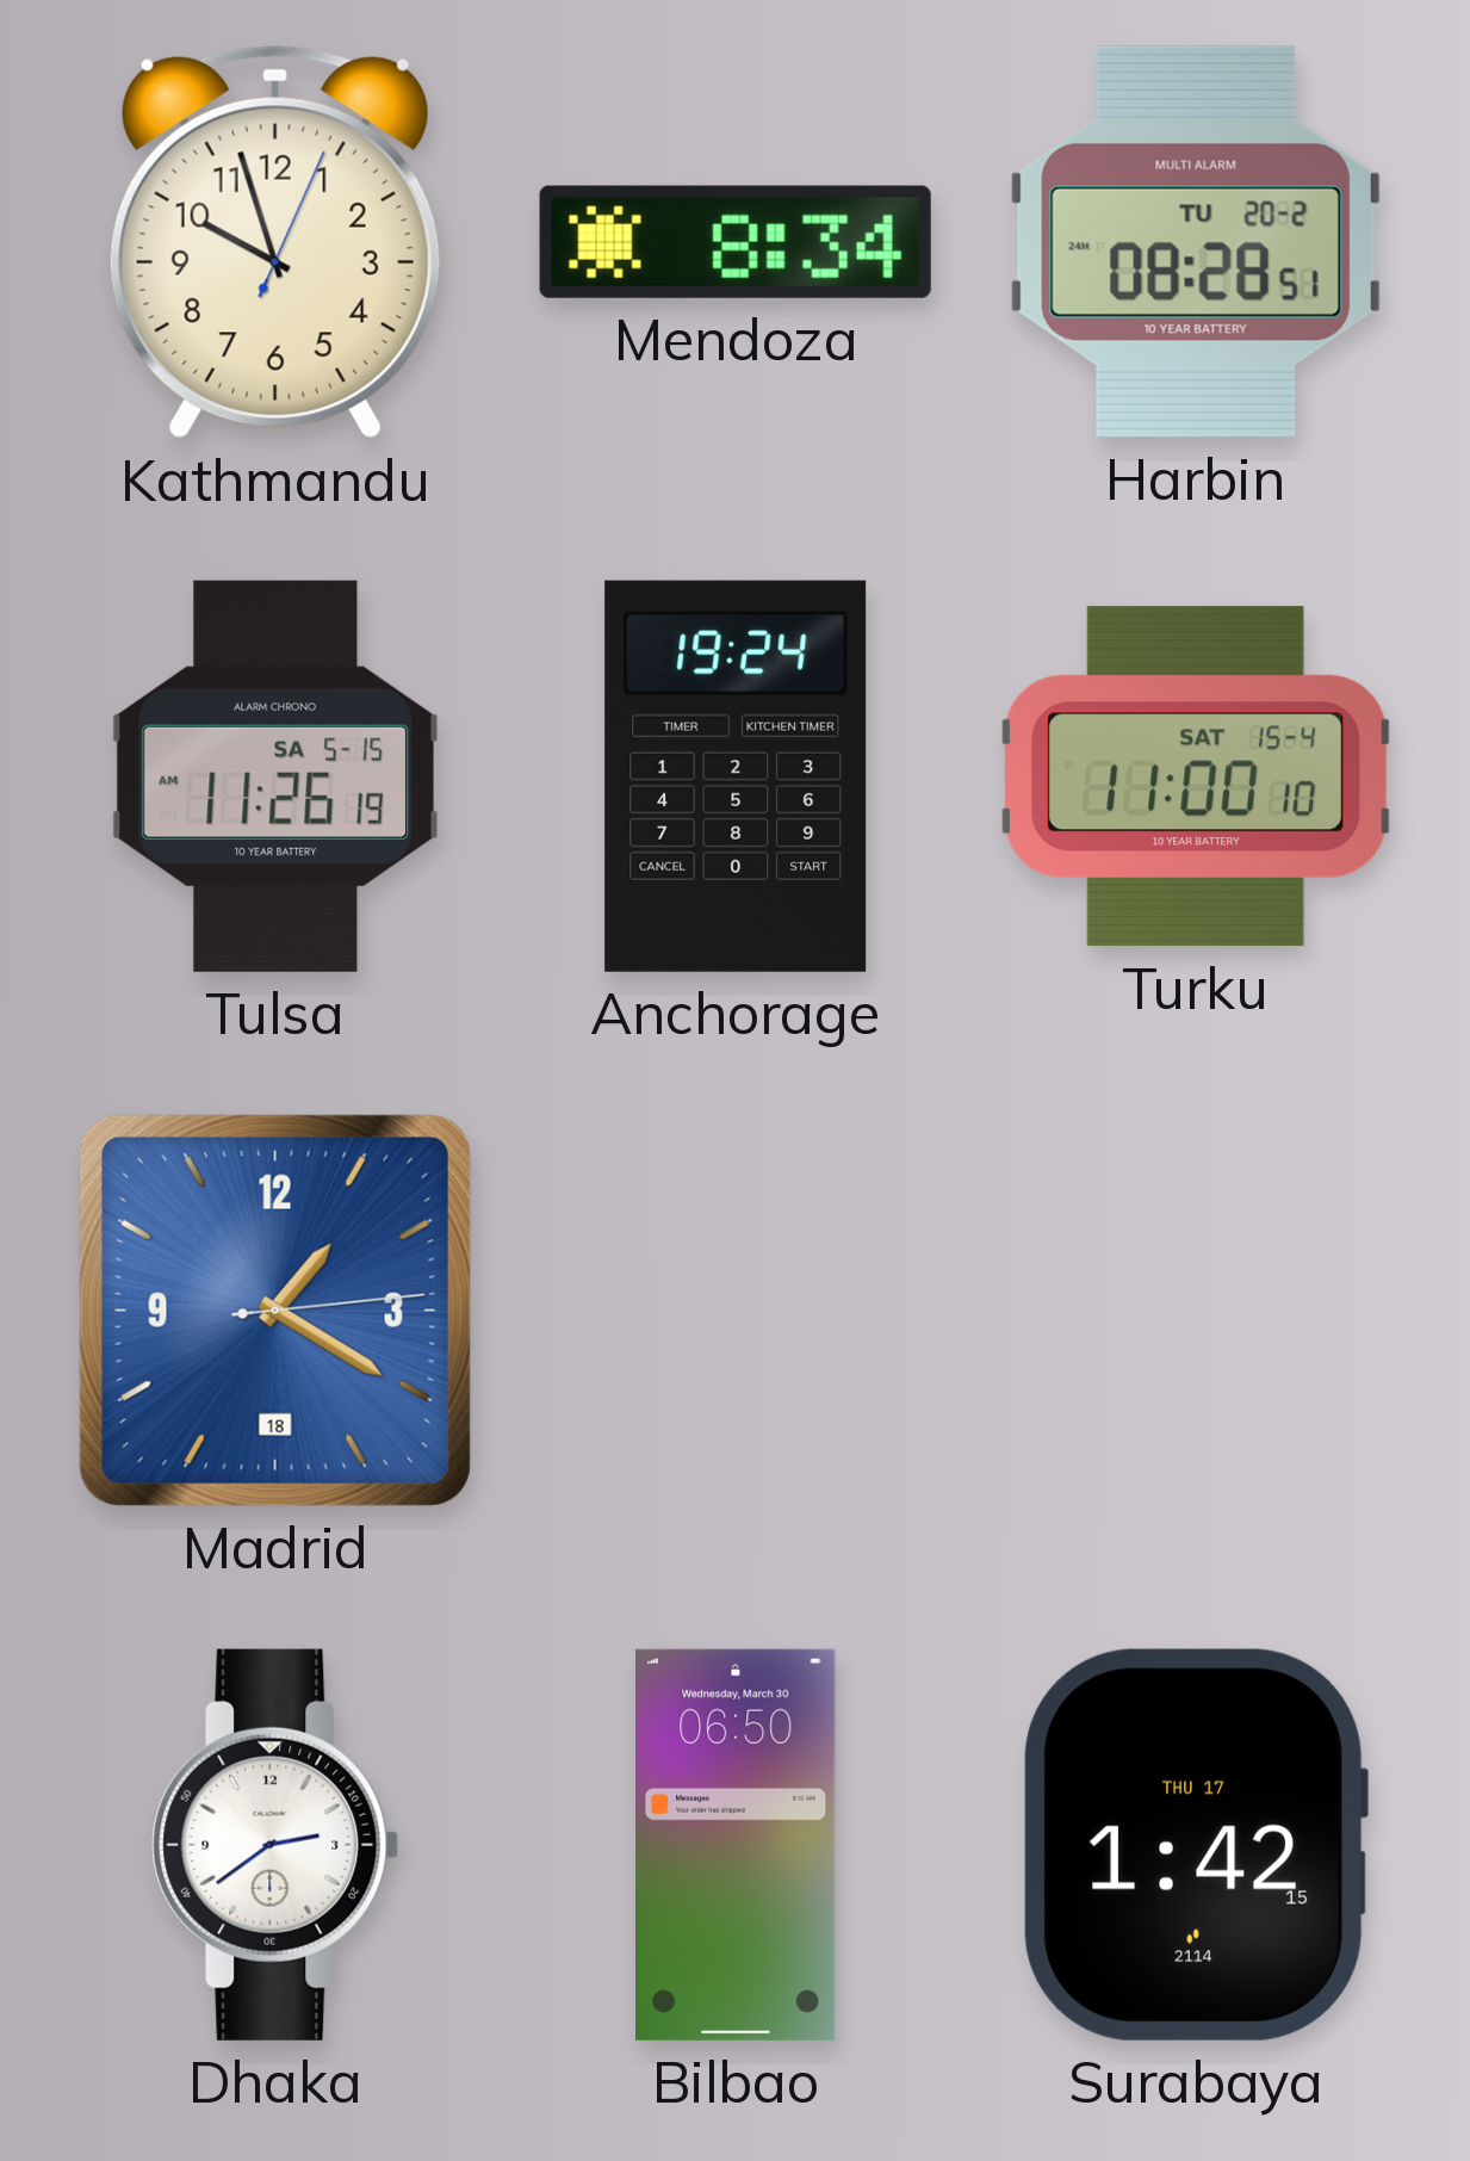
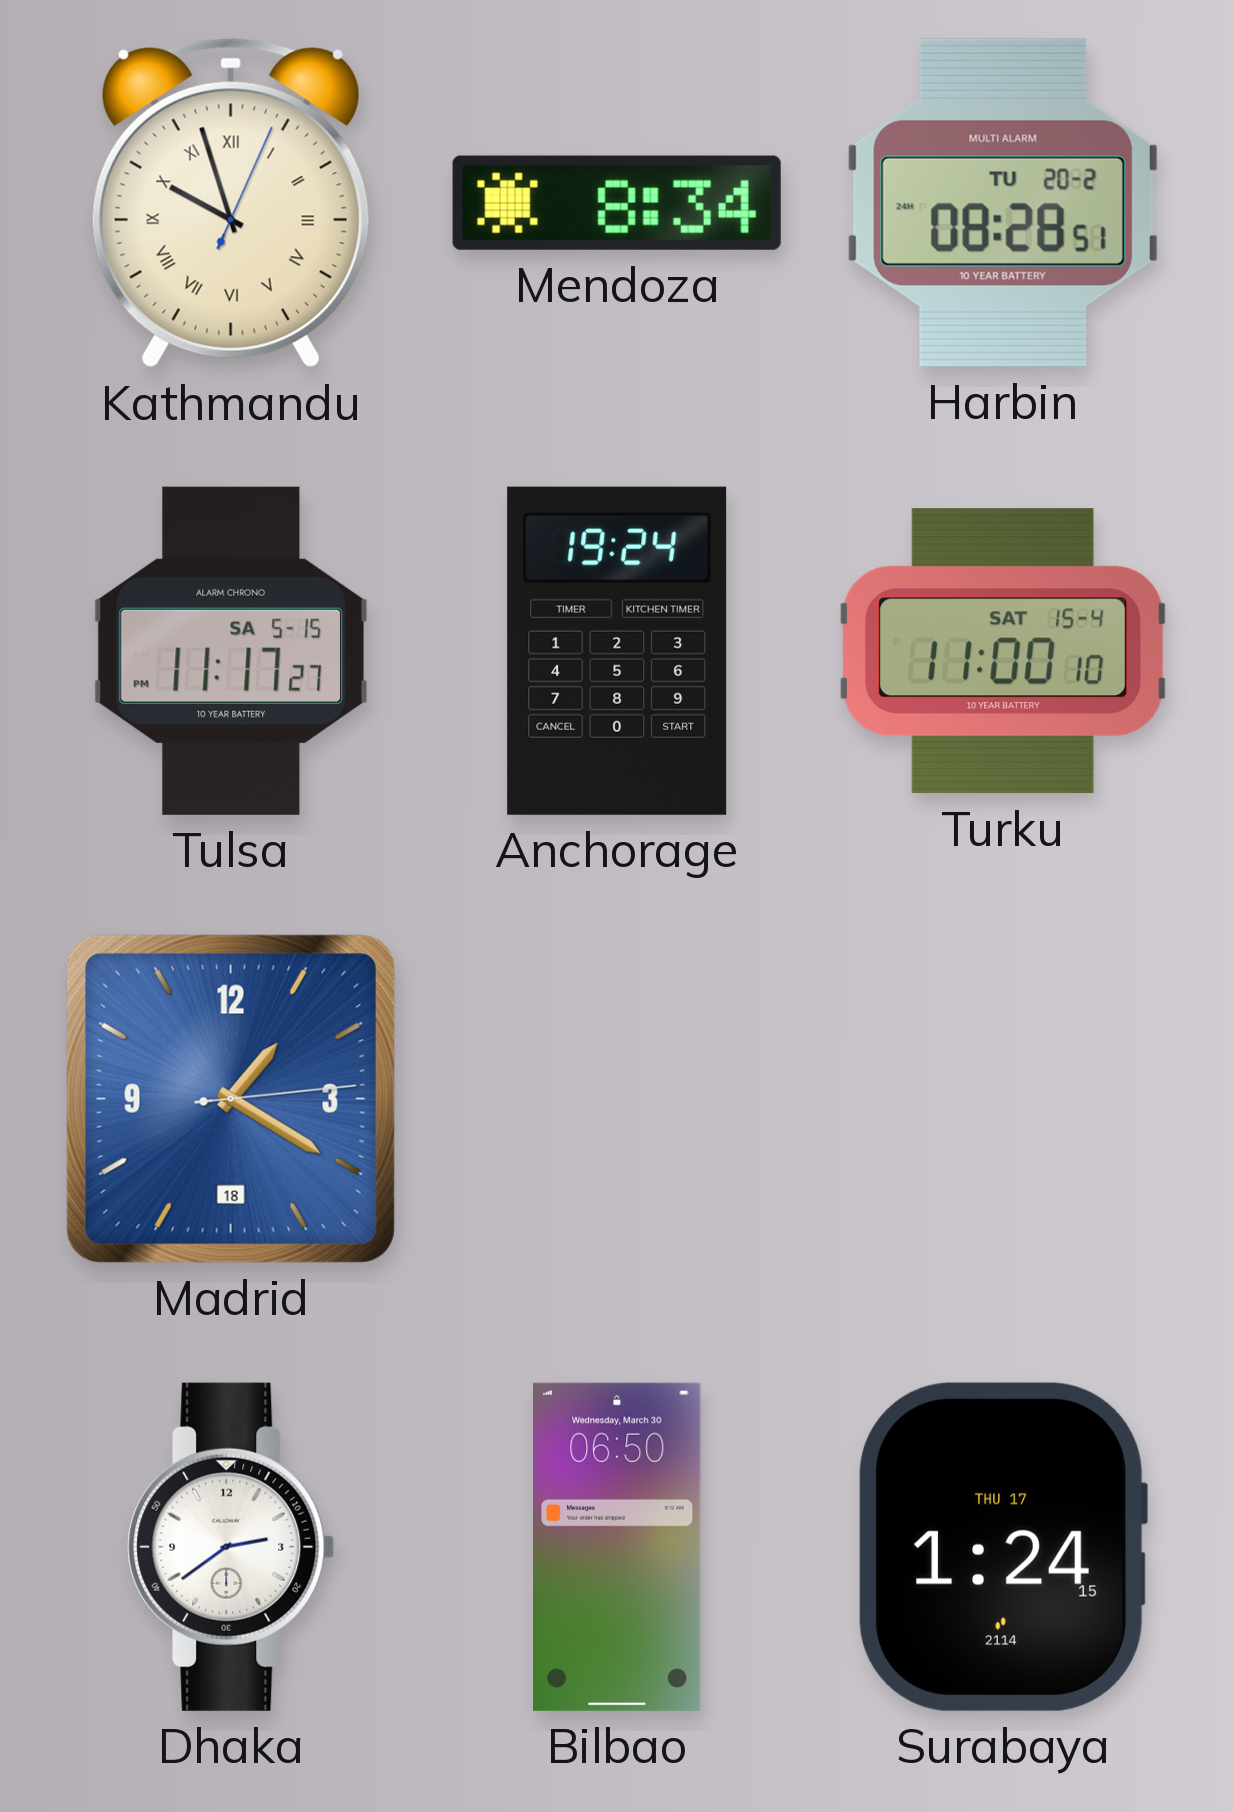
Kathmandu numerals: Arabic -> Roman (231, 203)
Tulsa: 11:26 -> 11:17 (230, 651)
Surabaya: 1:42 -> 1:24 (1003, 1547)
